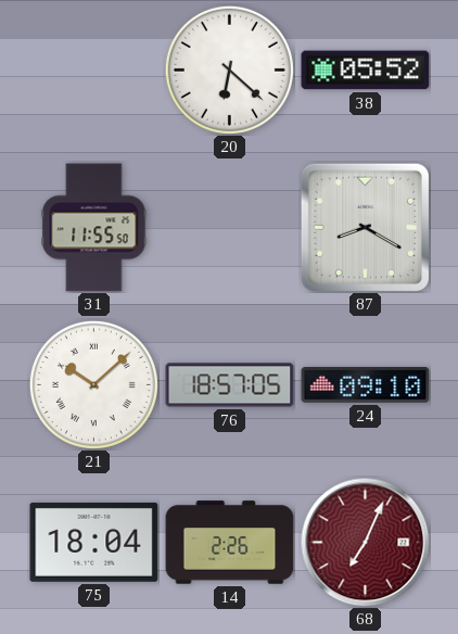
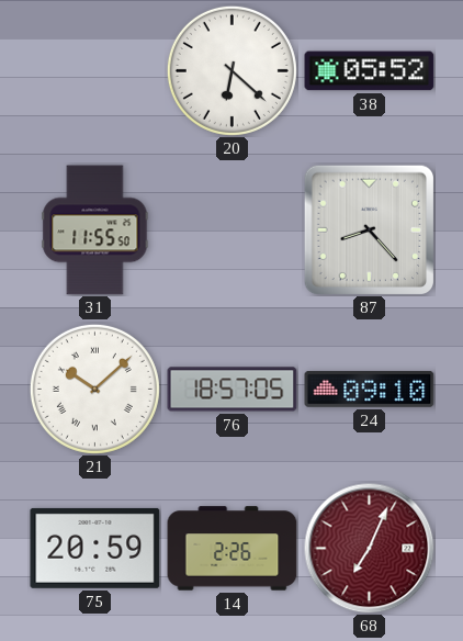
87: 8:20 -> 8:23 (369, 229)
75: 18:04 -> 20:59 (95, 548)
